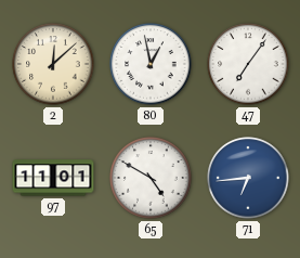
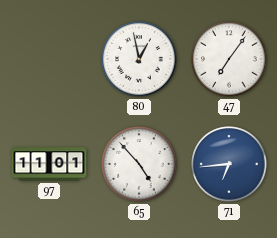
2: 12:08 -> none (53, 64)
65: 4:50 -> 4:53 (139, 164)
